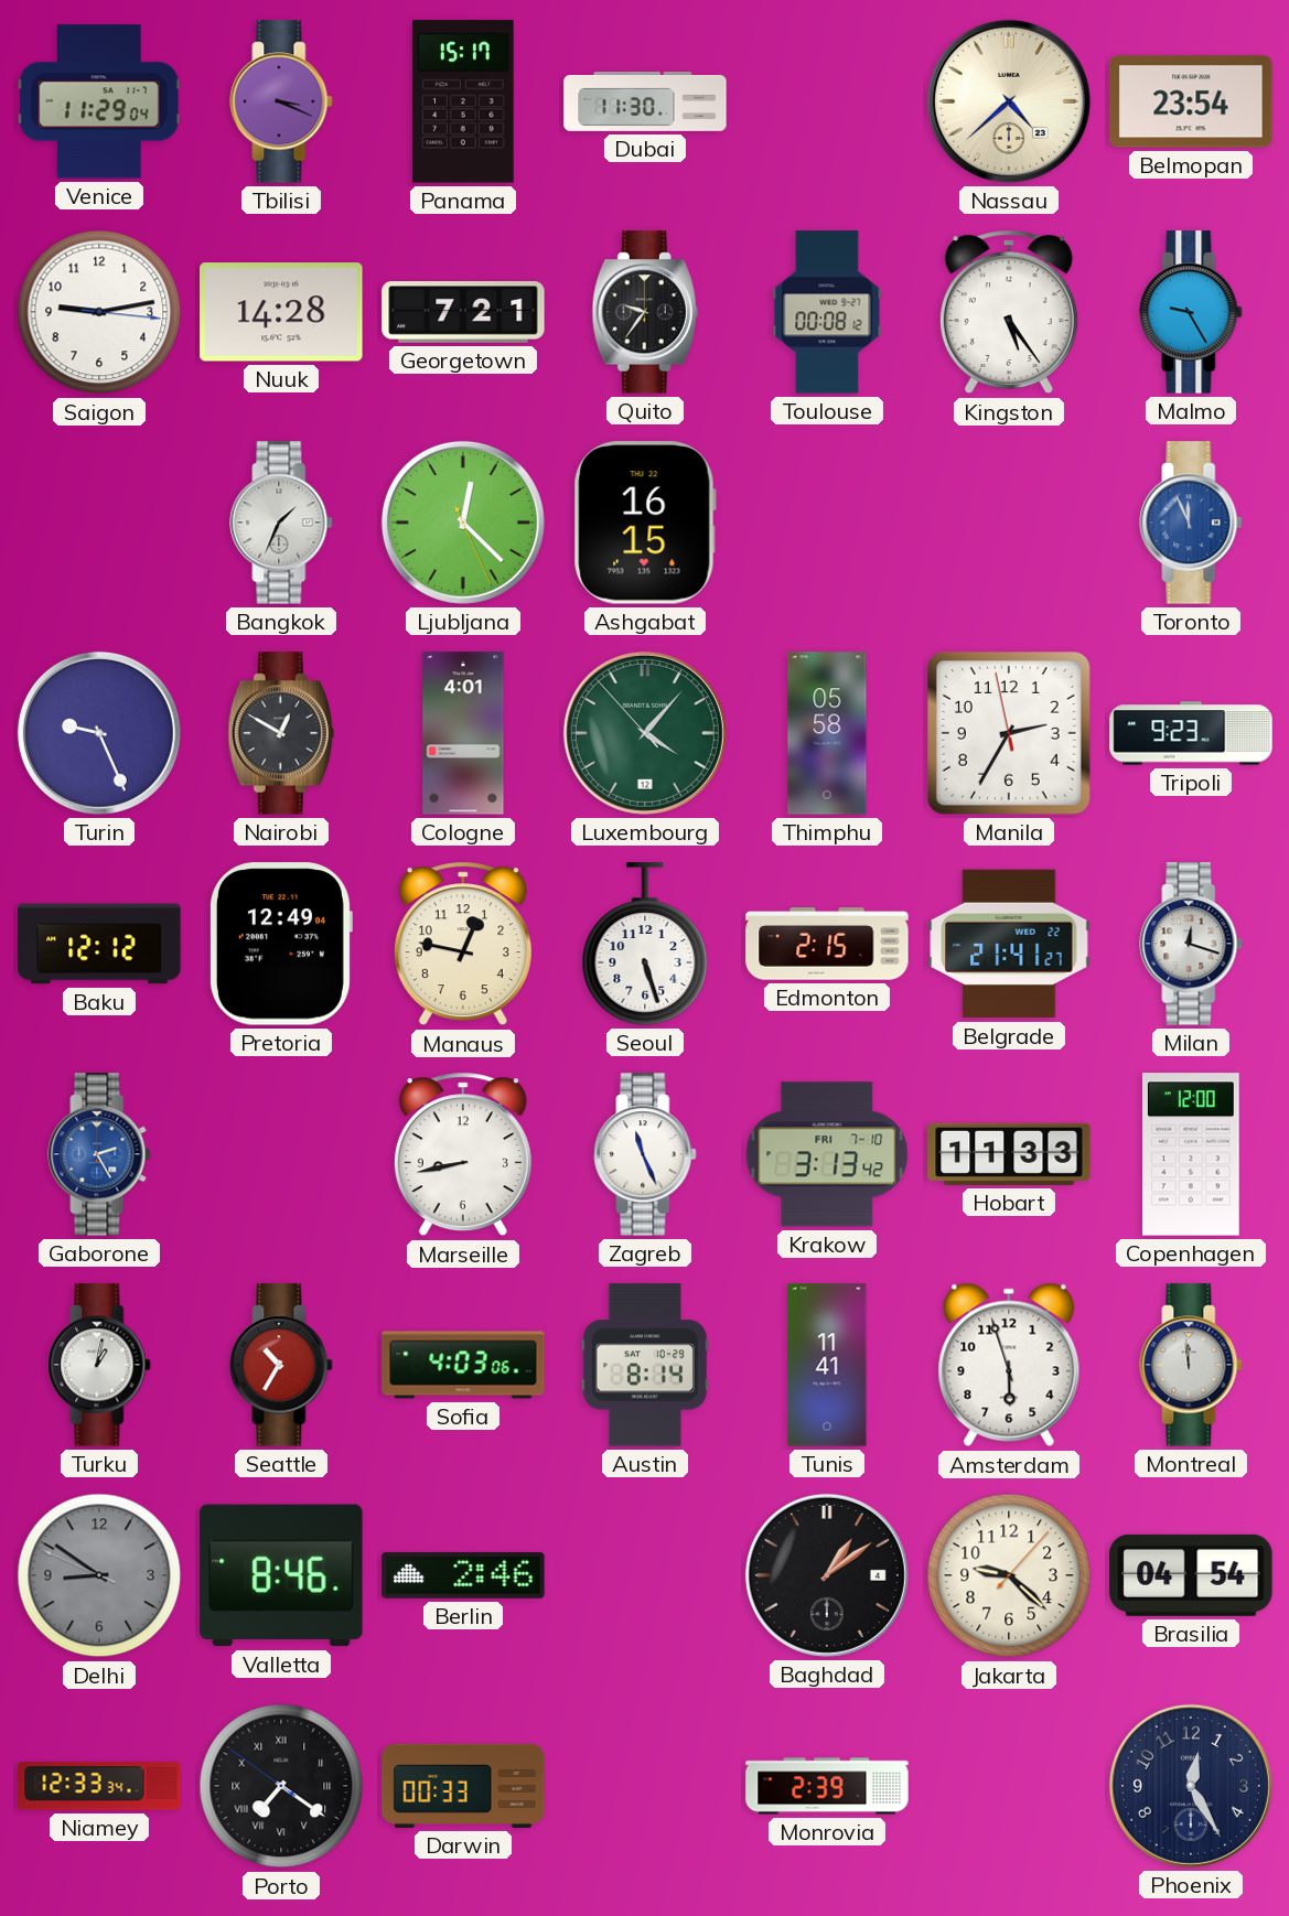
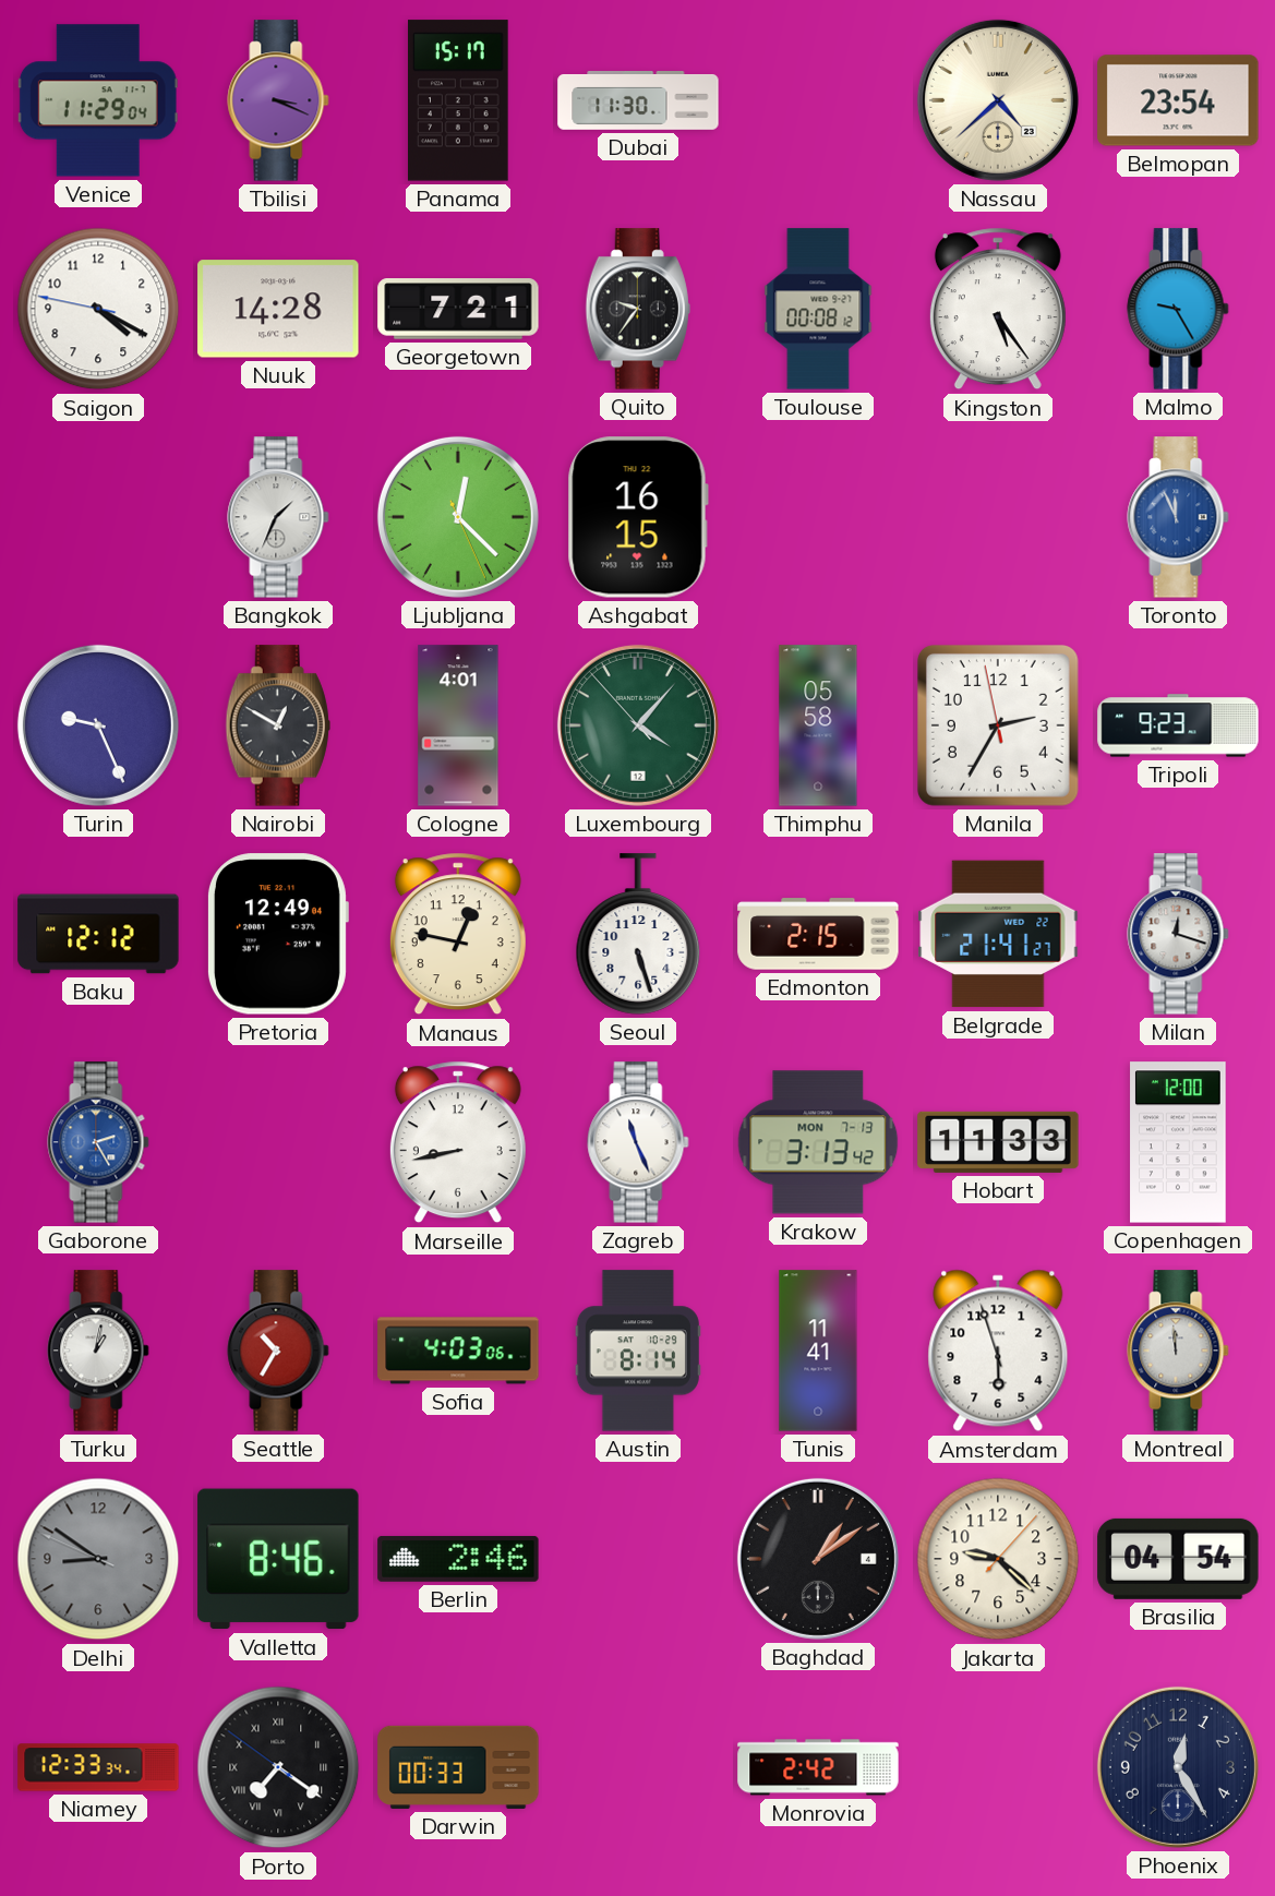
Saigon: 9:13 -> 4:19 (98, 309)
Krakow date: FRI 7-10 -> MON 7-13 (818, 1142)
Monrovia: 2:39 -> 2:42 (818, 1767)
